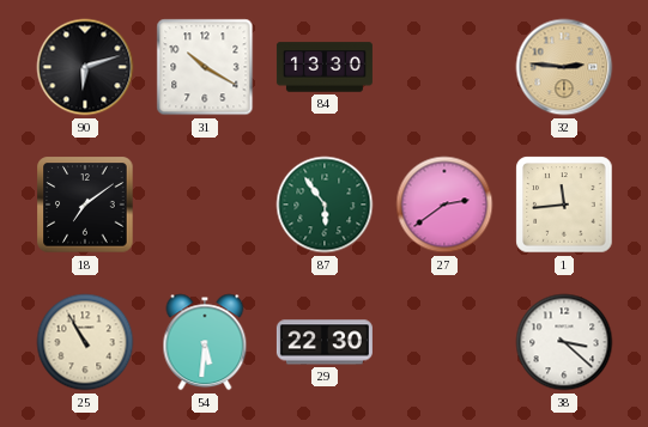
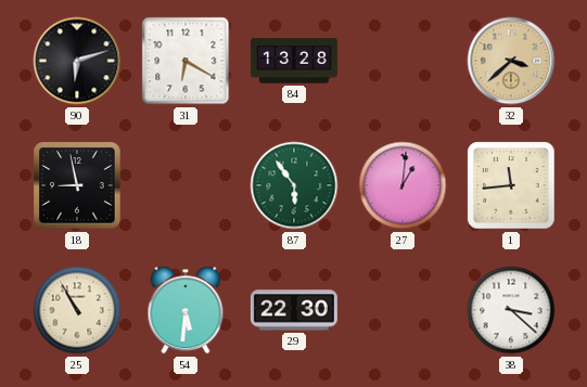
31: 10:20 -> 6:20 (186, 61)
84: 13:30 -> 13:28 (294, 61)
32: 2:46 -> 3:38 (511, 61)
18: 7:09 -> 8:58 (77, 185)
27: 2:39 -> 1:01 (403, 185)
